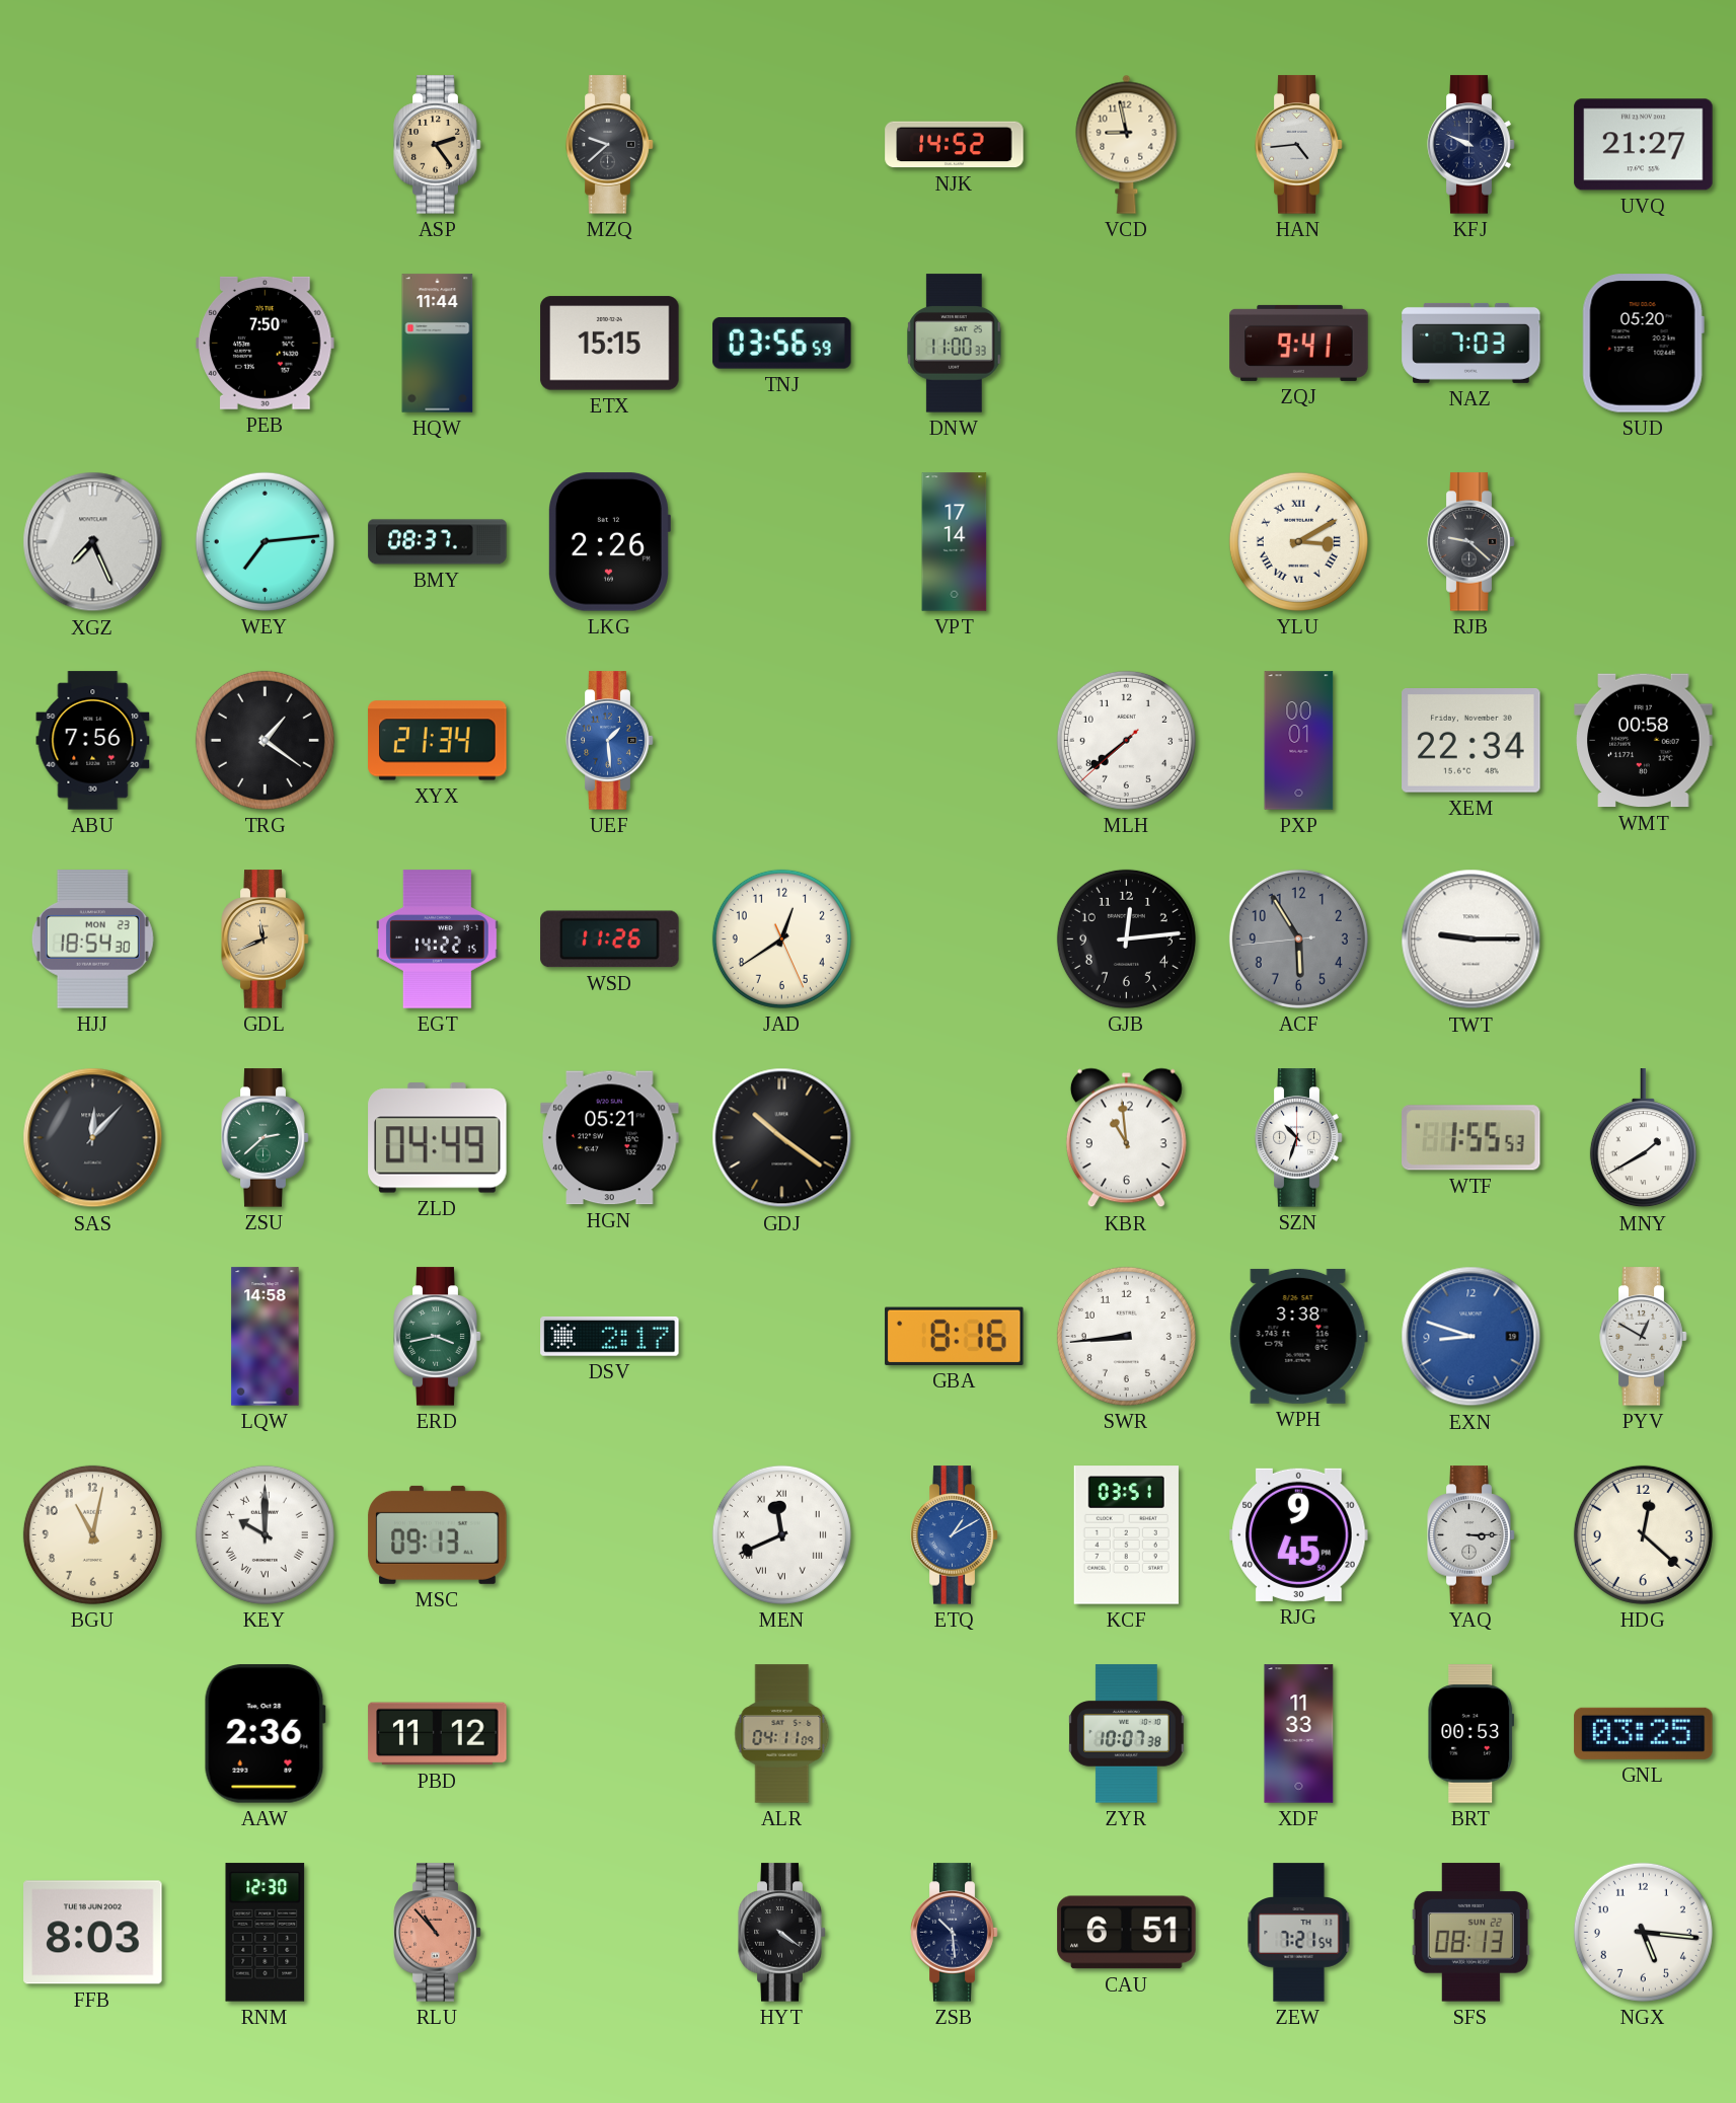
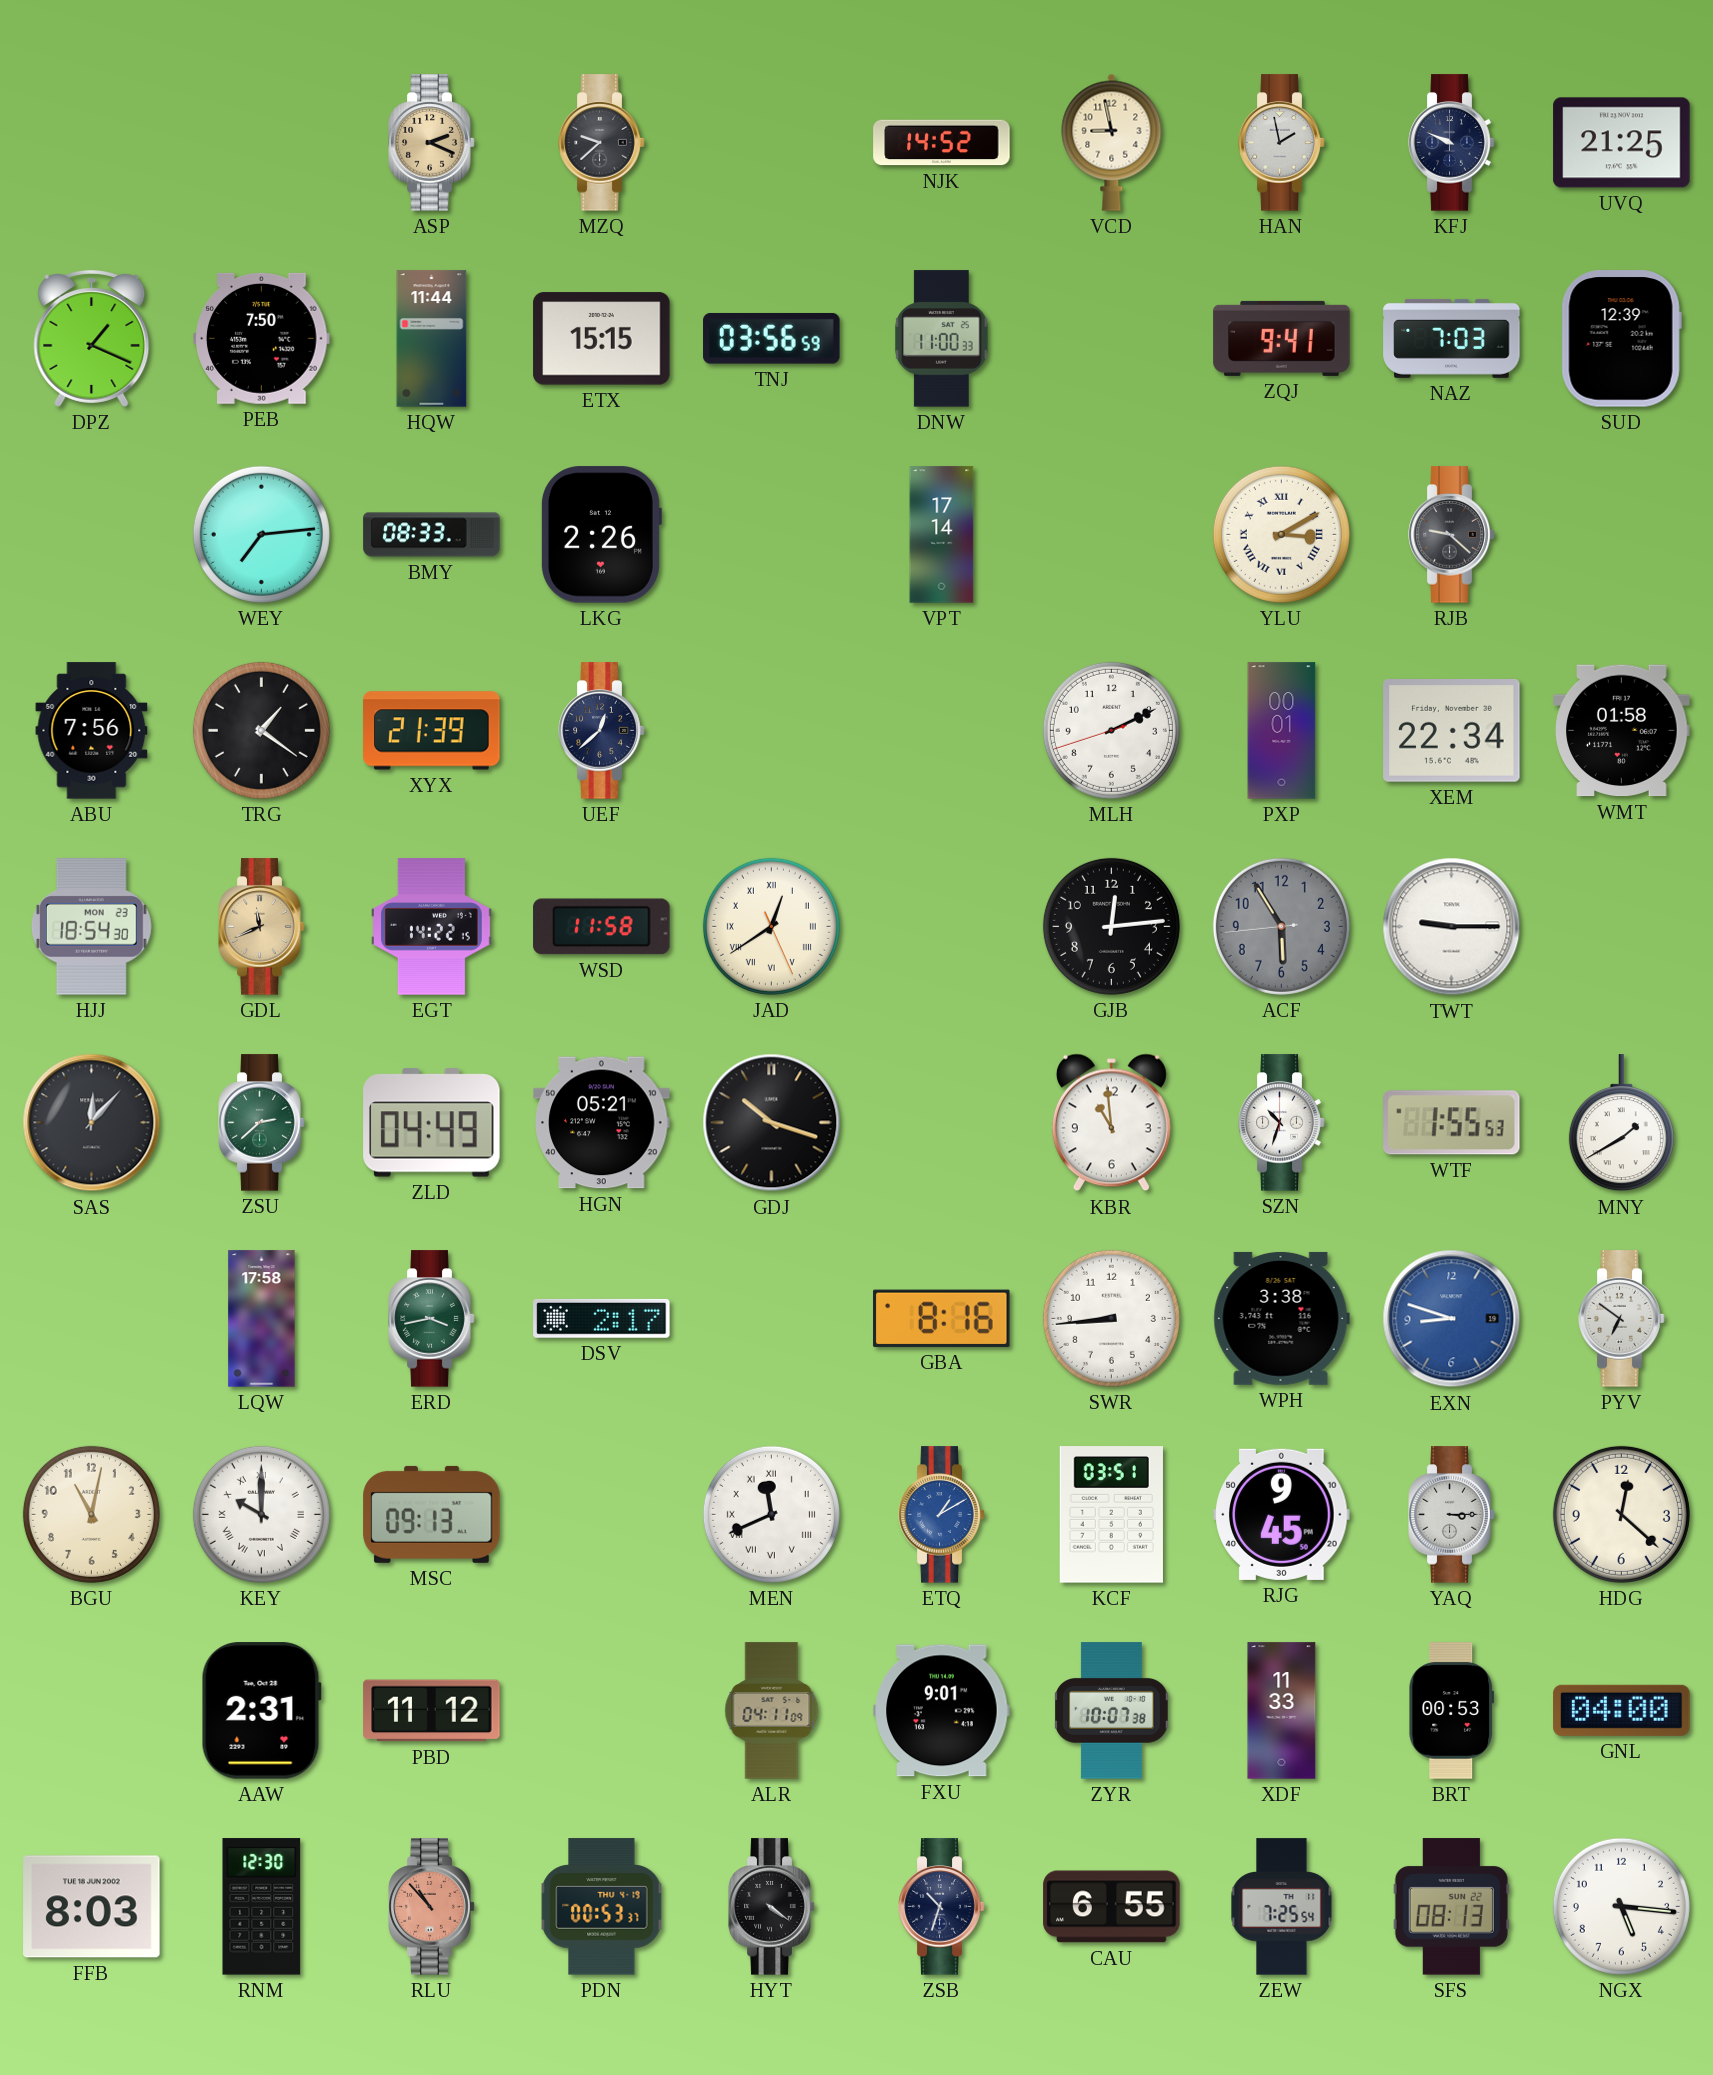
ASP: 2:24 -> 2:19 (432, 143)
HAN: 4:44 -> 1:58 (1282, 143)
UVQ: 21:27 -> 21:25 (1622, 143)
DPZ: none -> 1:19 (92, 338)
SUD: 05:20 -> 12:39 (1621, 339)
XGZ: 7:26 -> none (93, 542)
BMY: 08:37 -> 08:33 (432, 535)
XYX: 21:34 -> 21:39 (432, 731)
UEF: 1:29 -> 12:38 (602, 731)
UEF dial: blue -> navy (602, 731)
MLH: 7:38 -> 2:10 (1111, 730)
WMT: 00:58 -> 01:58 (1622, 731)
WSD: 11:26 -> 11:58 (602, 927)
JAD numerals: Arabic -> Roman (771, 926)
GDJ: 10:21 -> 10:18 (772, 1123)
LQW: 14:58 -> 17:58 (262, 1319)
PYV: 12:50 -> 6:51 (1622, 1319)
AAW: 2:36 -> 2:31 (261, 1711)
FXU: none -> 9:01 (942, 1711)
GNL: 03:25 -> 04:00 (1622, 1710)
PDN: none -> 00:53 (602, 1907)
ZSB: 10:29 -> 10:33 (942, 1907)
CAU: 6:51 -> 6:55 (1112, 1907)
ZEW: 7:21 -> 7:25 (1282, 1907)
